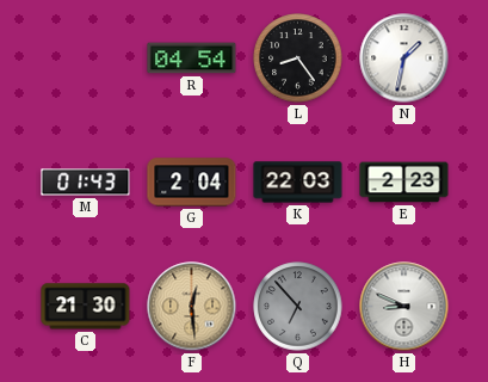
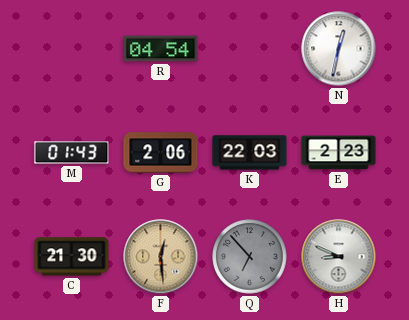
L: 8:24 -> none (298, 58)
N: 1:32 -> 12:32 (339, 49)
G: 2:04 -> 2:06 (161, 153)
